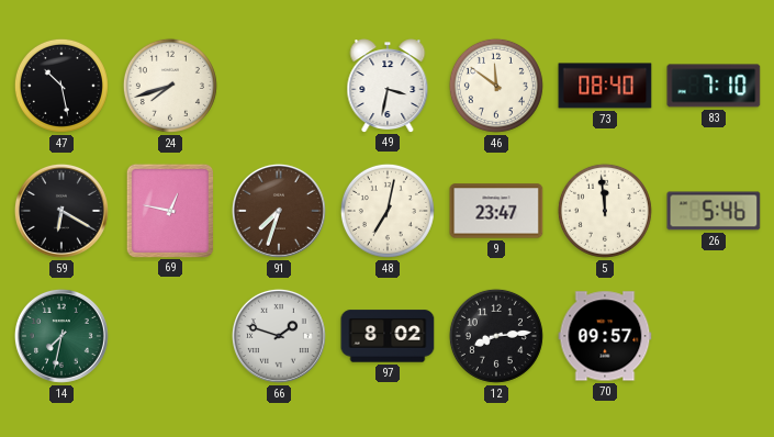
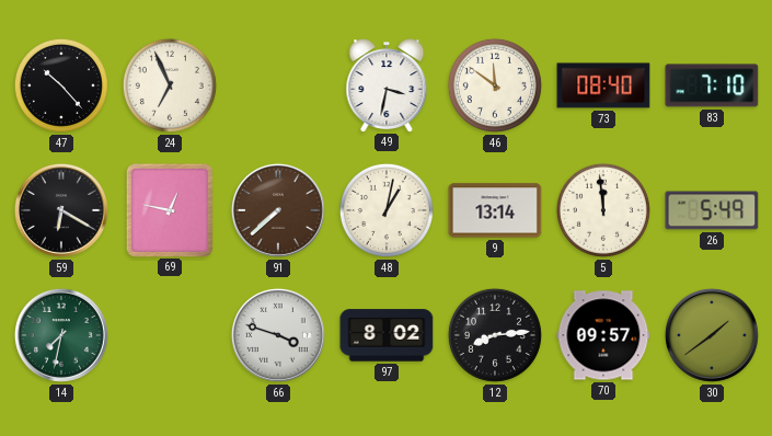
47: 10:28 -> 10:23 (61, 85)
24: 7:42 -> 6:56 (170, 85)
91: 7:33 -> 7:38 (278, 210)
48: 7:02 -> 1:02 (387, 210)
9: 23:47 -> 13:14 (495, 210)
26: 5:46 -> 5:49 (712, 210)
66: 1:48 -> 3:48 (278, 335)
30: none -> 1:39 (712, 335)
